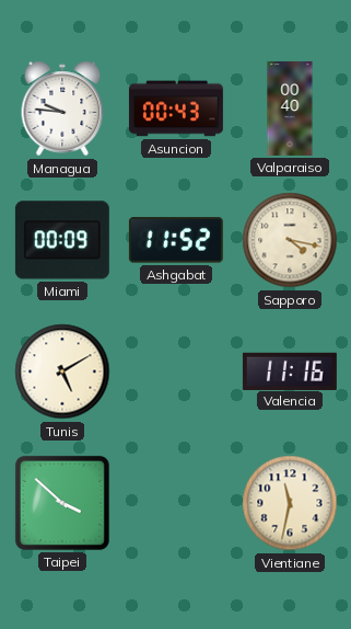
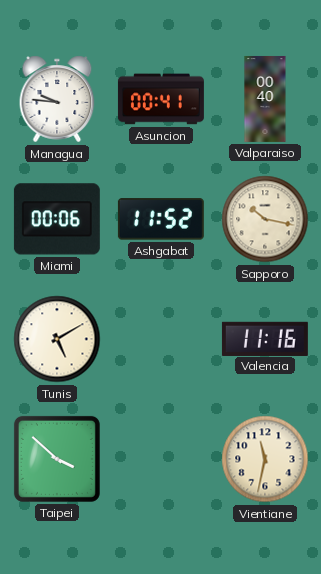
Asuncion: 00:43 -> 00:41 (161, 99)
Miami: 00:09 -> 00:06 (57, 219)
Sapporo: 4:17 -> 10:17 (265, 219)
